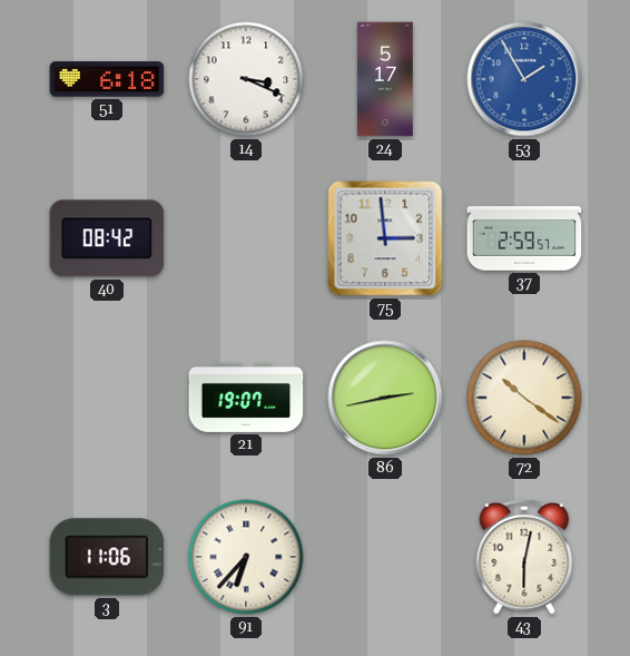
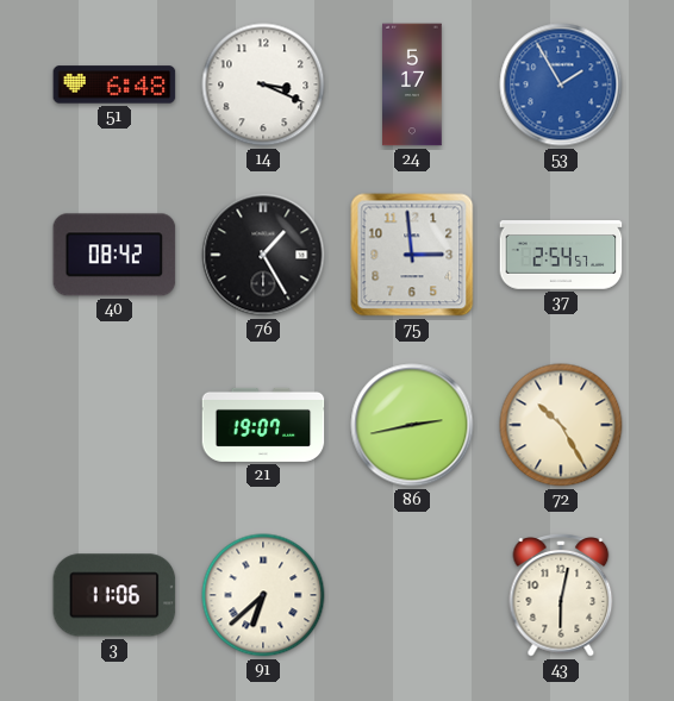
51: 6:18 -> 6:48 (114, 85)
76: none -> 1:25 (263, 255)
37: 2:59 -> 2:54 (561, 255)
72: 10:21 -> 10:25 (561, 425)
91: 6:37 -> 6:38 (263, 595)
